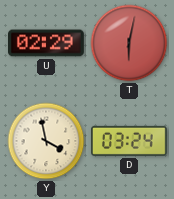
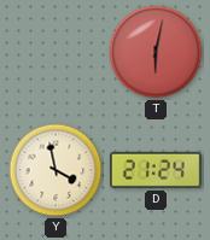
U: 02:29 -> none (47, 43)
D: 03:24 -> 21:24 (157, 170)
